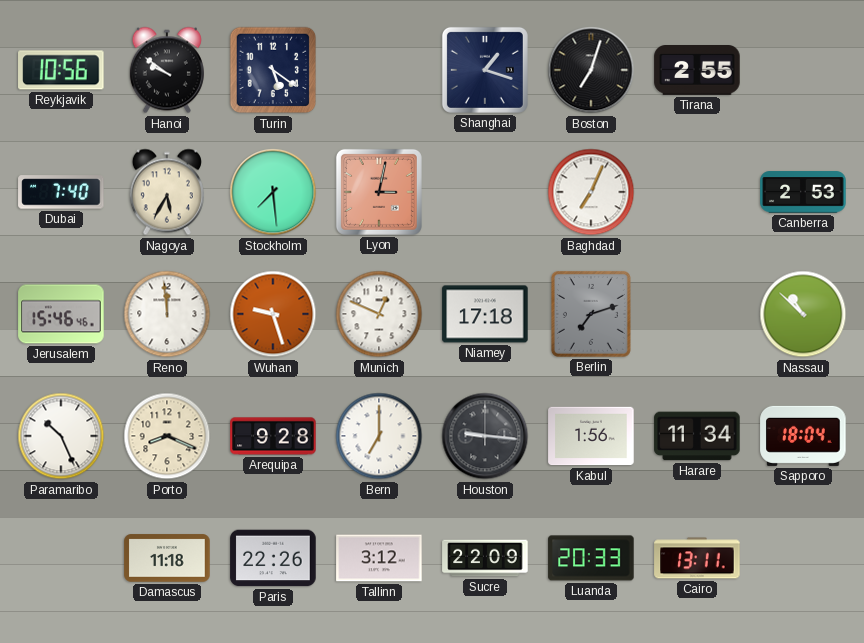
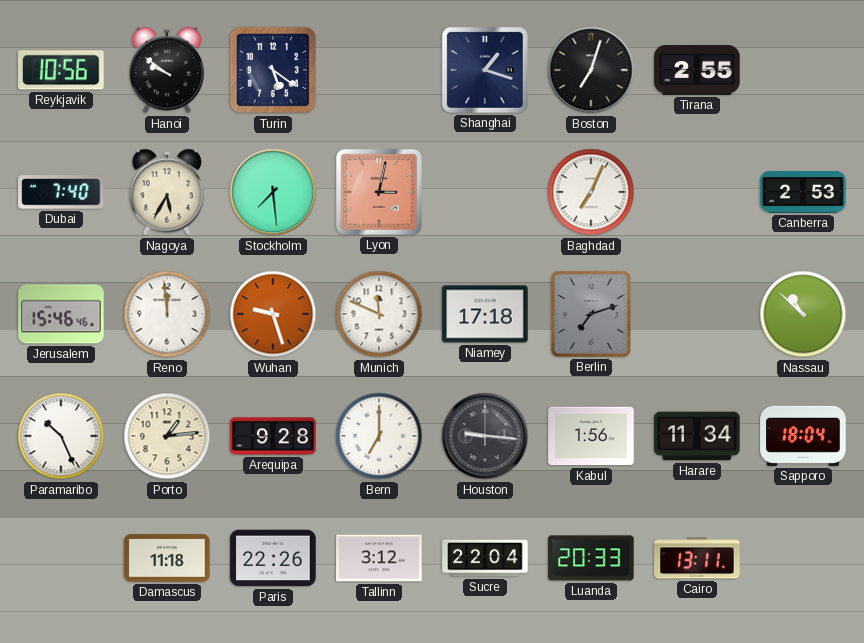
Munich: 12:49 -> 11:49 (379, 314)
Porto: 8:19 -> 1:14 (167, 436)
Sucre: 22:09 -> 22:04 (485, 558)
